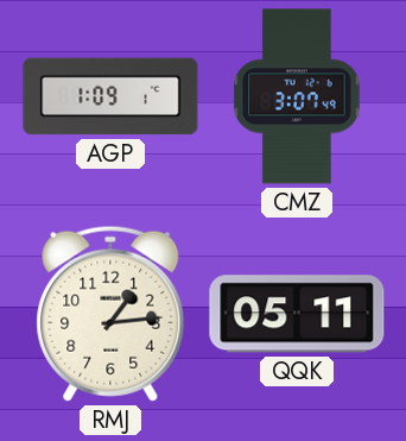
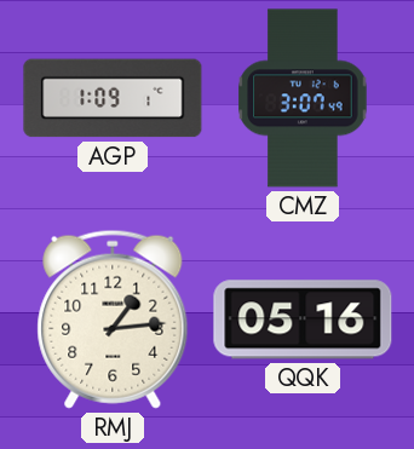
QQK: 05:11 -> 05:16 (303, 320)
